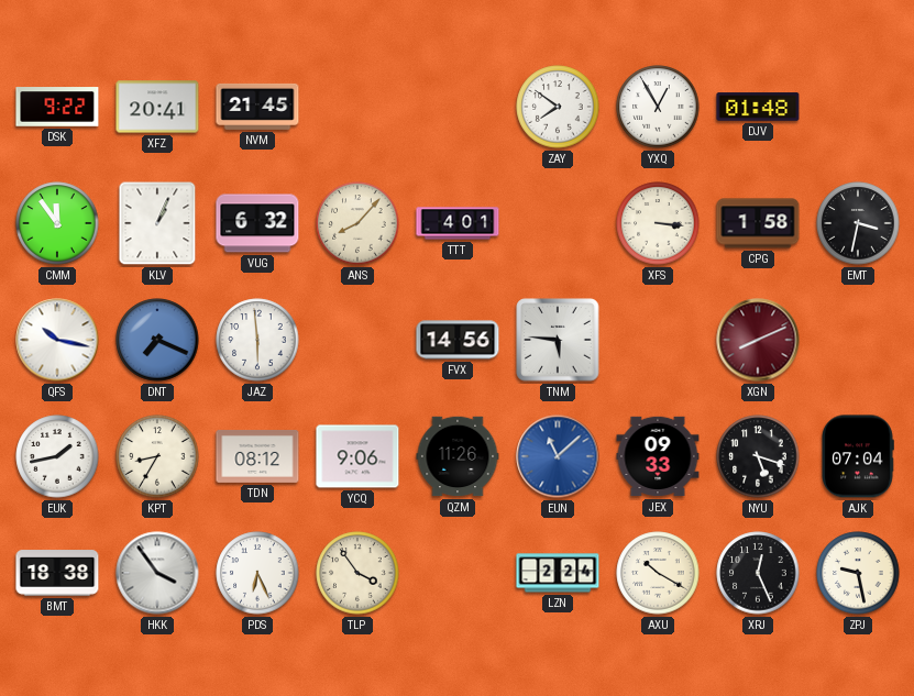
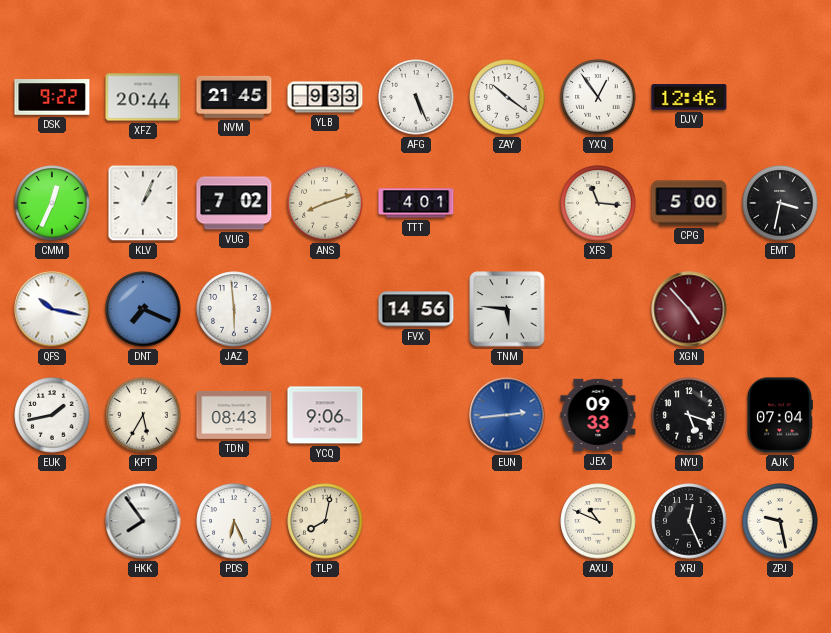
XFZ: 20:41 -> 20:44 (143, 97)
YLB: none -> 9:33 (325, 97)
AFG: none -> 5:26 (416, 97)
ZAY: 7:51 -> 10:21 (507, 97)
YXQ: 12:55 -> 12:54 (598, 97)
DJV: 01:48 -> 12:46 (689, 97)
CMM: 11:54 -> 12:34 (52, 203)
VUG: 6:32 -> 7:02 (234, 203)
ANS: 8:07 -> 8:12 (325, 203)
XFS: 3:16 -> 11:16 (598, 203)
CPG: 1:58 -> 5:00 (689, 203)
XGN: 8:11 -> 4:53 (689, 309)
KPT: 8:35 -> 5:35 (143, 415)
TDN: 08:12 -> 08:43 (234, 415)
QZM: 11:26 -> none (458, 456)
EUN: 11:08 -> 2:44 (507, 415)
BMT: 18:38 -> none (57, 573)
HKK: 3:54 -> 7:54 (143, 521)
TLP: 3:54 -> 8:02 (325, 521)
LZN: 2:24 -> none (558, 573)
AXU: 10:20 -> 10:49 (598, 521)
